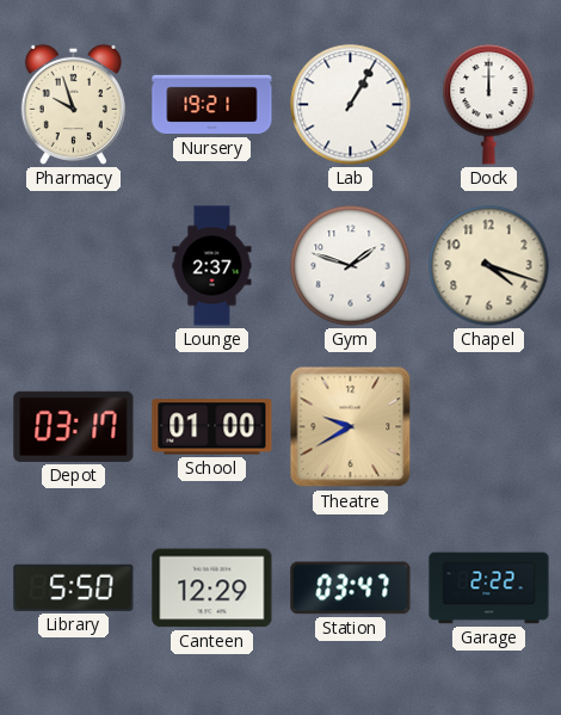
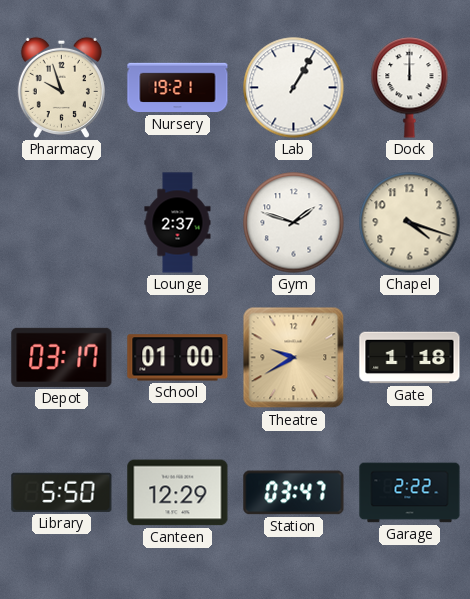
Gate: none -> 1:18 (410, 358)
